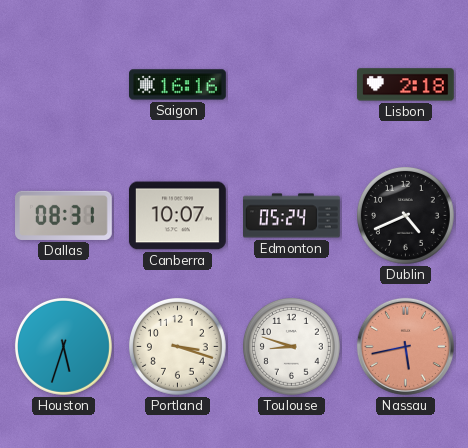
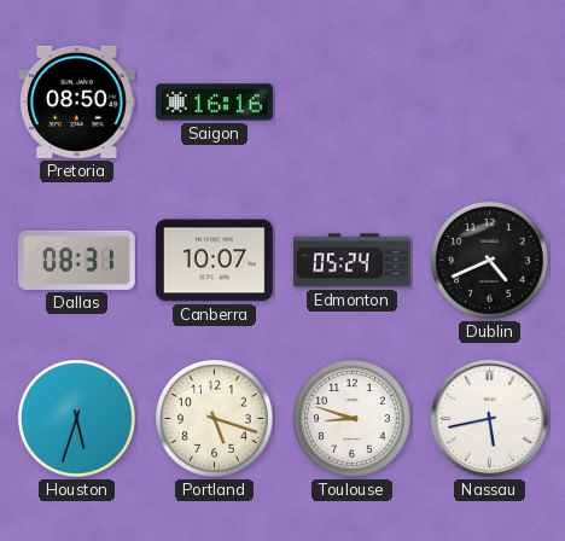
Pretoria: none -> 08:50 (76, 101)
Lisbon: 2:18 -> none (405, 85)
Portland: 3:18 -> 5:18 (214, 418)
Nassau dial: salmon -> white (489, 418)
